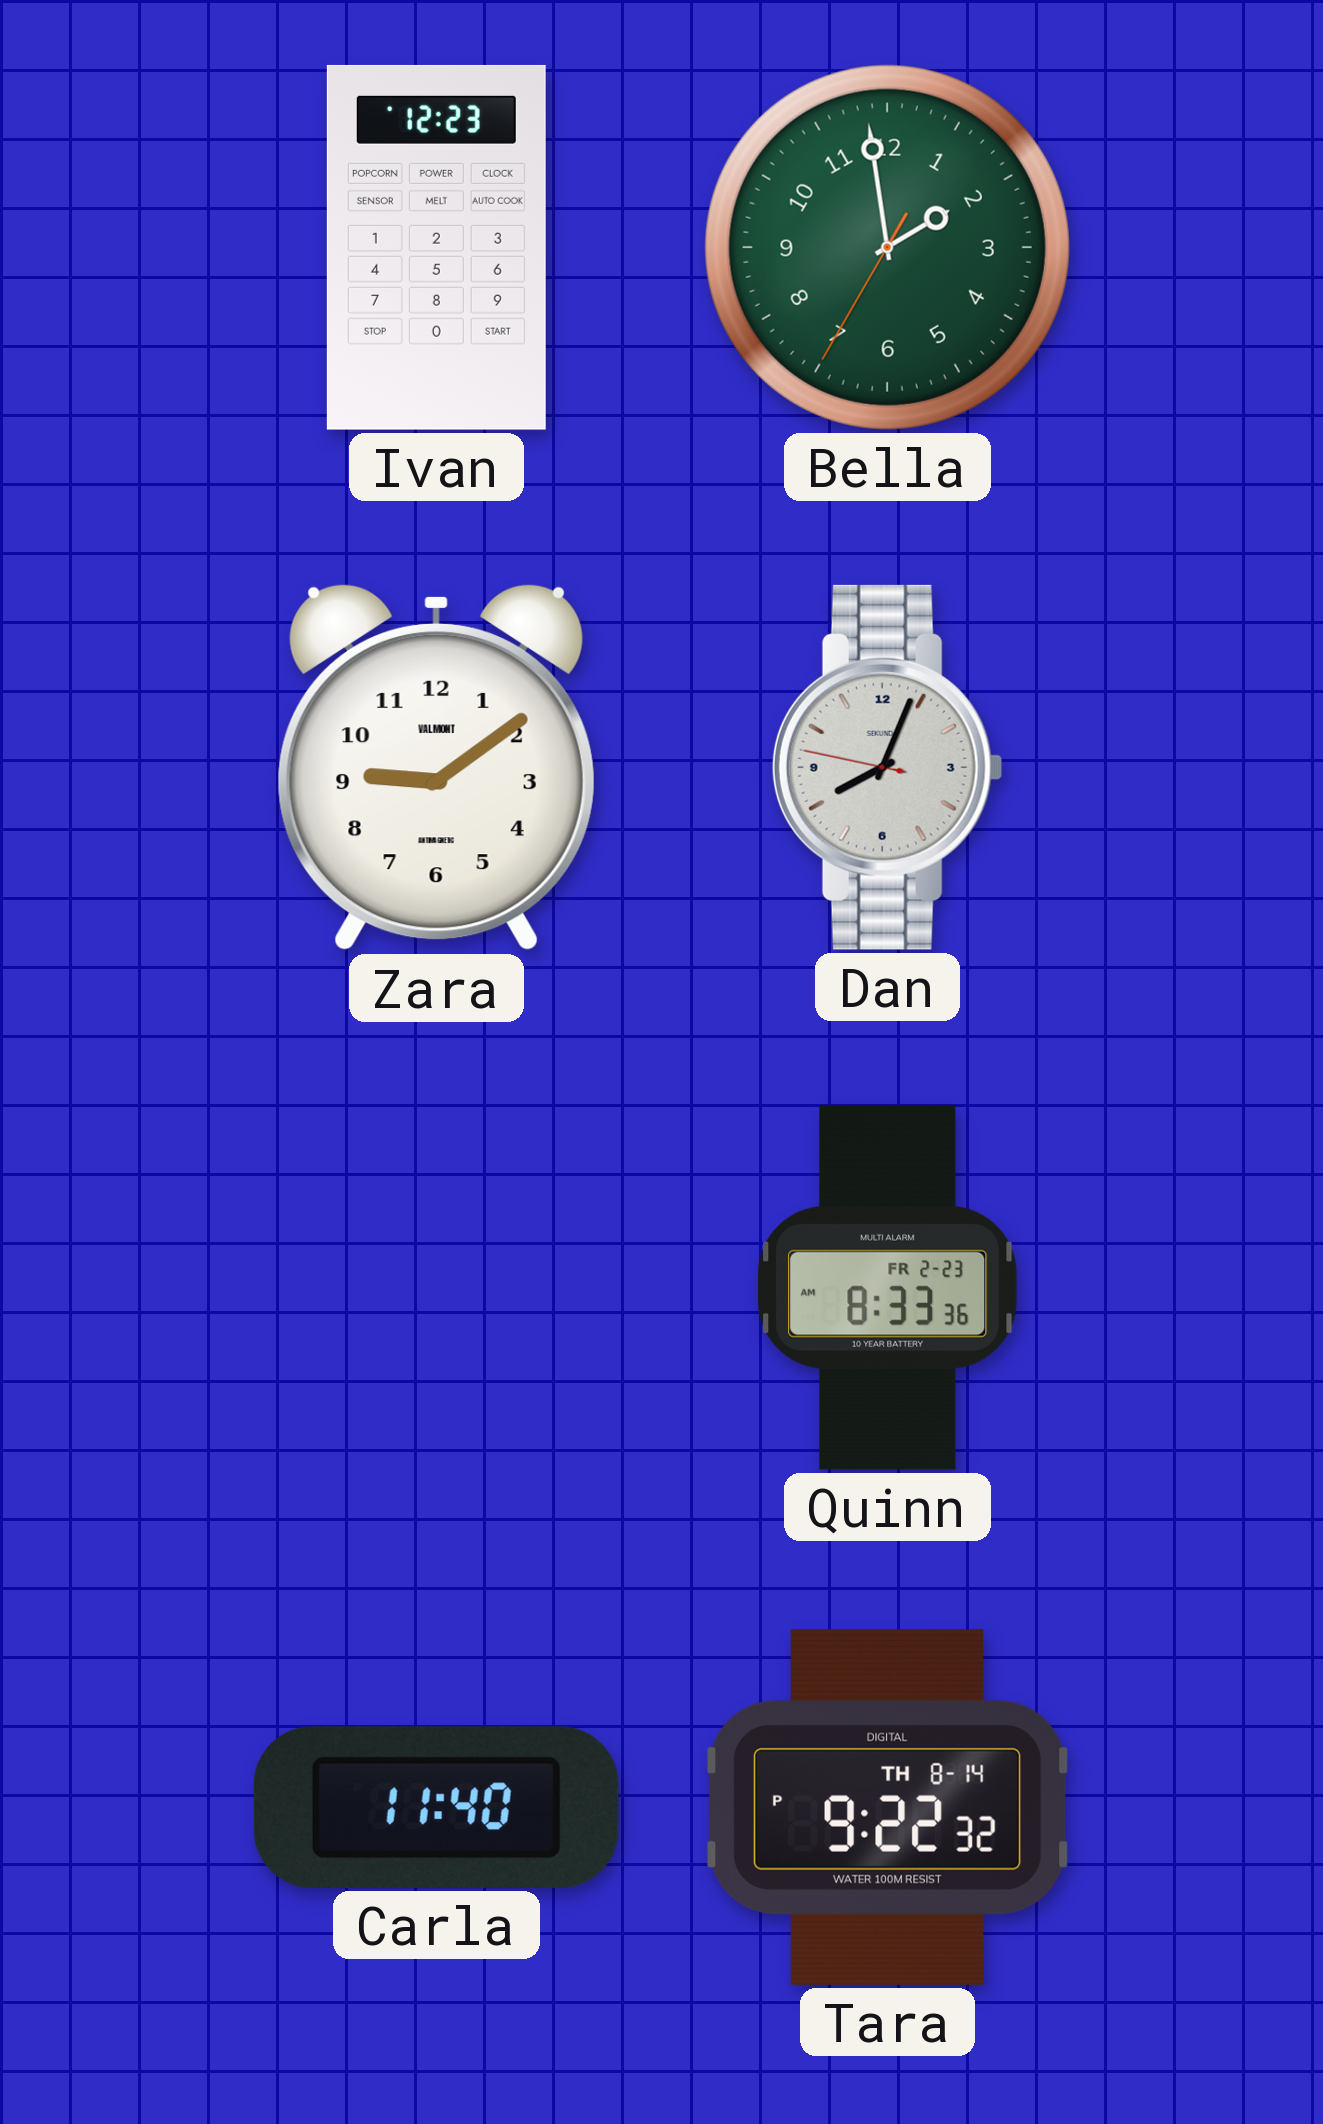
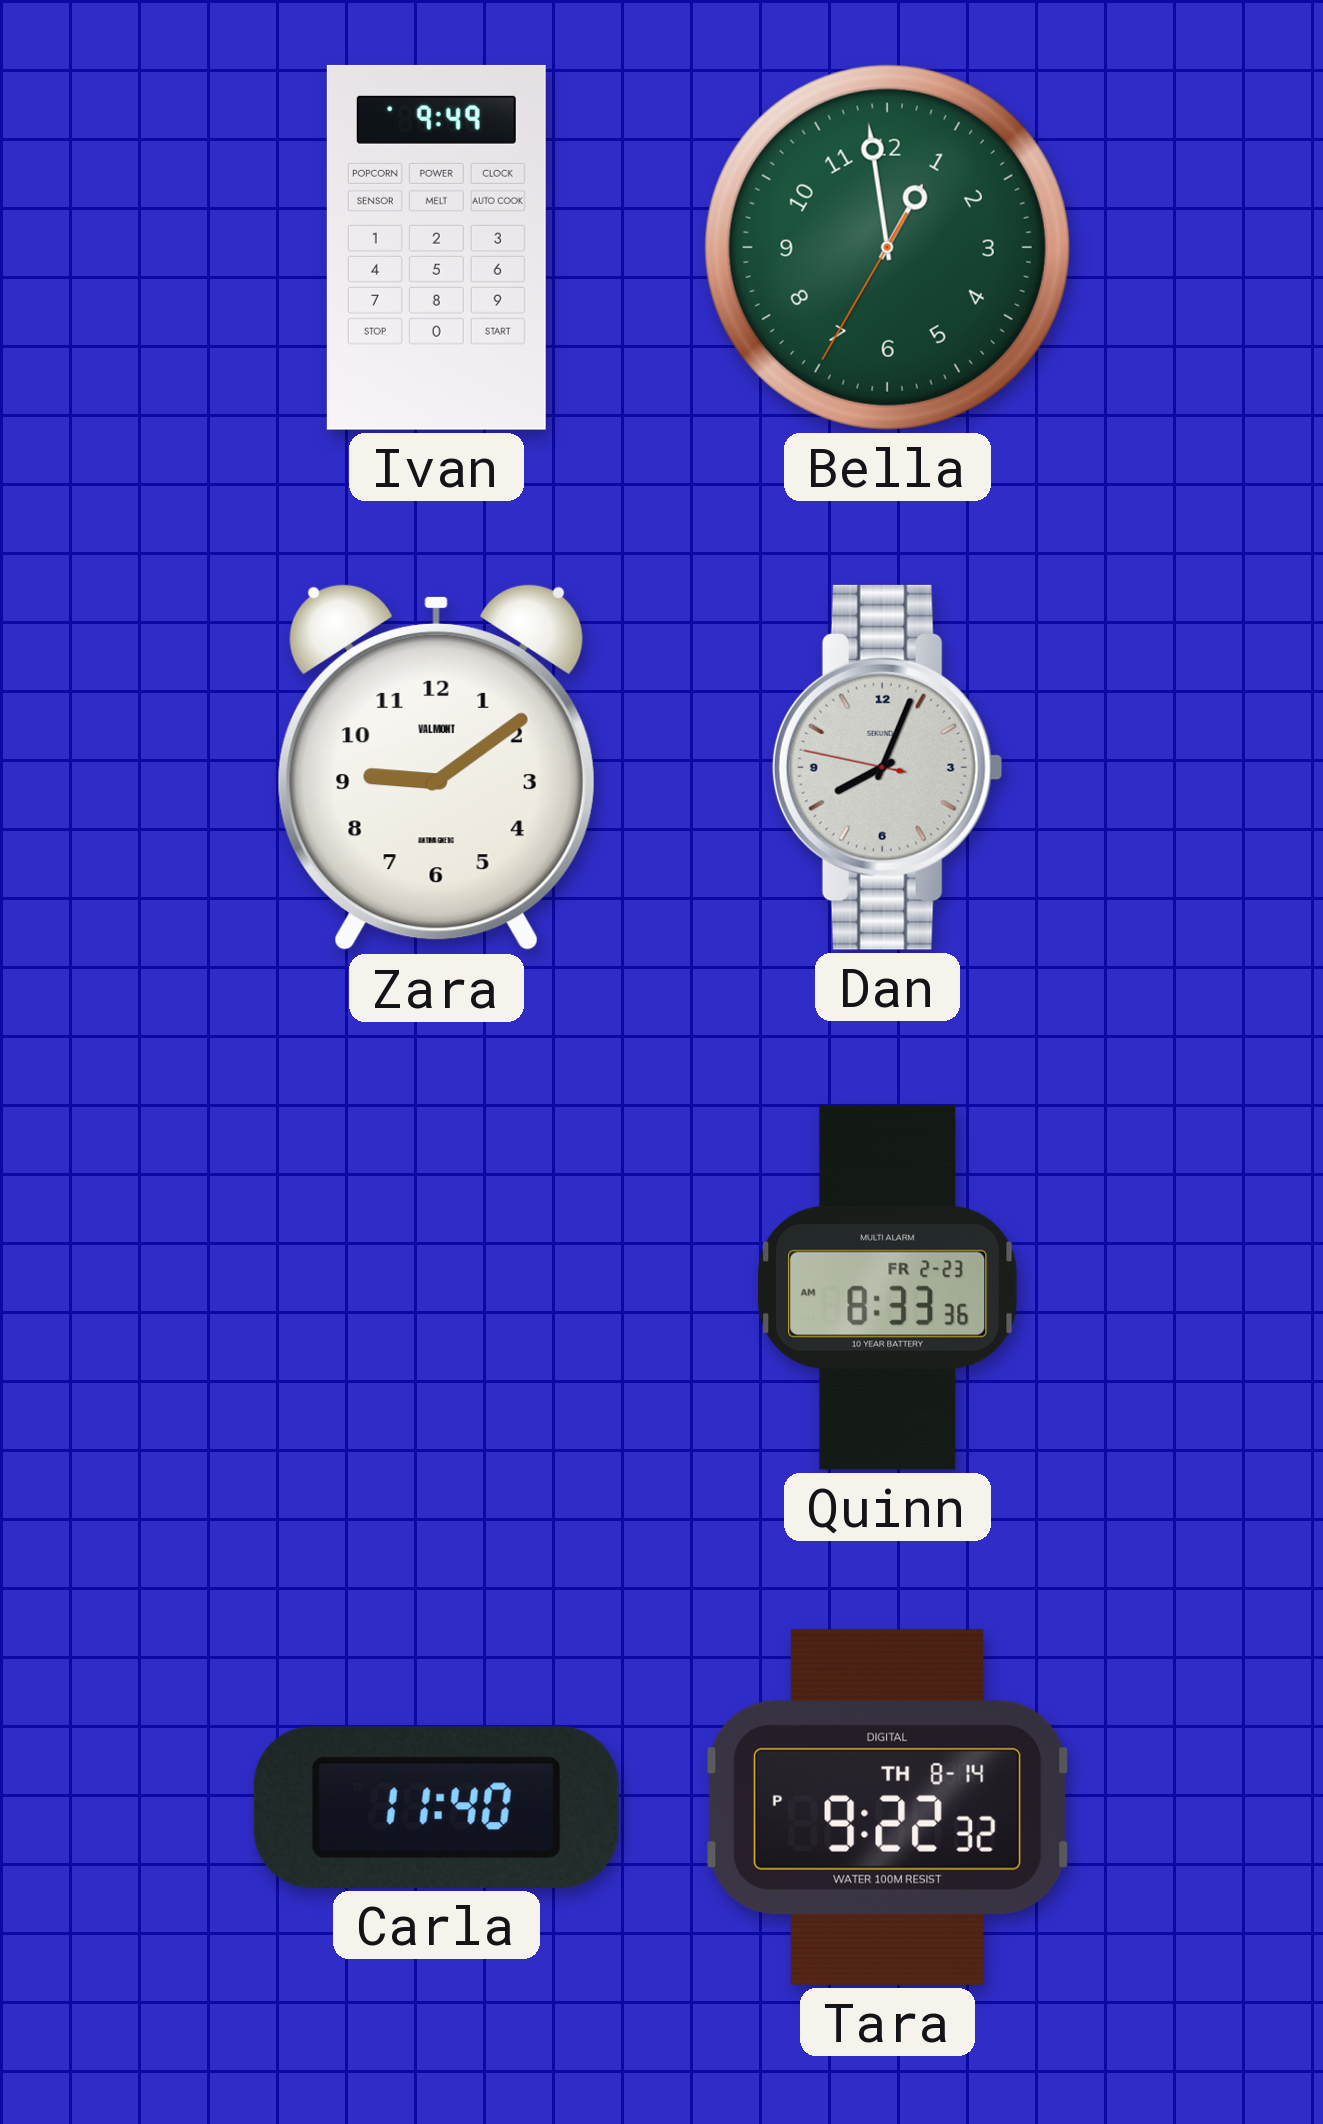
Ivan: 12:23 -> 9:49 (436, 247)
Bella: 1:58 -> 12:58 (887, 247)
